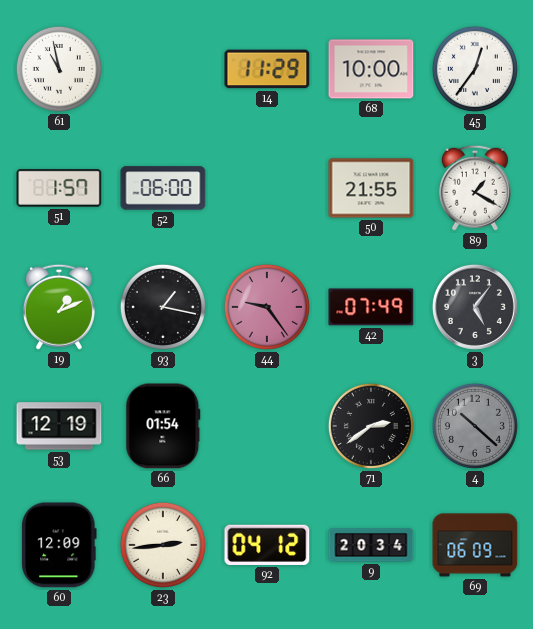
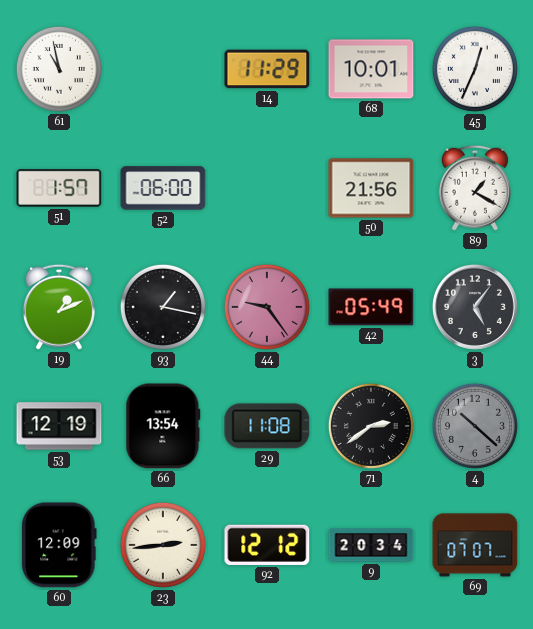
68: 10:00 -> 10:01 (371, 69)
45: 12:36 -> 12:34 (475, 69)
50: 21:55 -> 21:56 (371, 188)
42: 07:49 -> 05:49 (371, 307)
66: 01:54 -> 13:54 (163, 426)
29: none -> 11:08 (267, 426)
92: 04:12 -> 12:12 (267, 545)
69: 06:09 -> 07:07 (475, 545)
